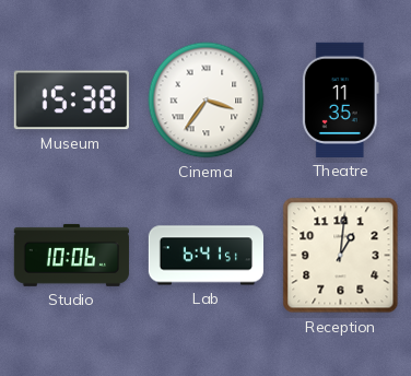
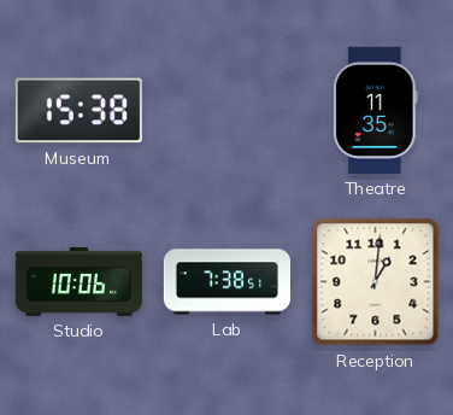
Cinema: 3:36 -> none (207, 101)
Lab: 6:41 -> 7:38 (226, 282)
